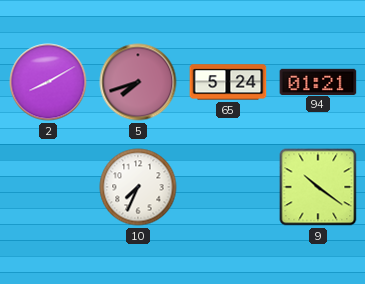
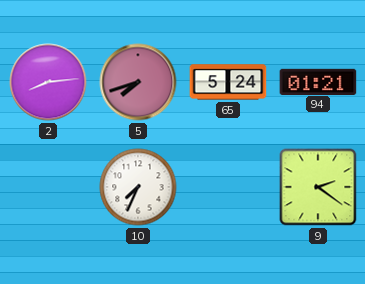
2: 8:10 -> 8:14 (48, 82)
9: 10:21 -> 2:21 (318, 187)
